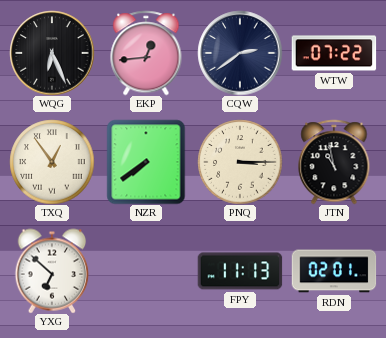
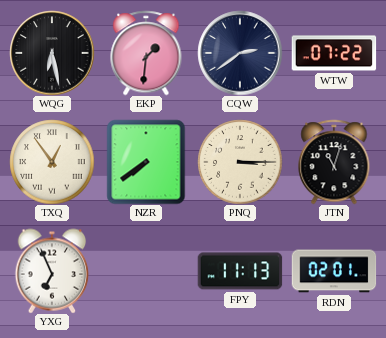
WQG: 6:26 -> 6:28 (52, 53)
EKP: 12:44 -> 1:31 (146, 53)
JTN: 10:58 -> 11:03 (334, 162)
YXG: 6:52 -> 6:56 (52, 271)
